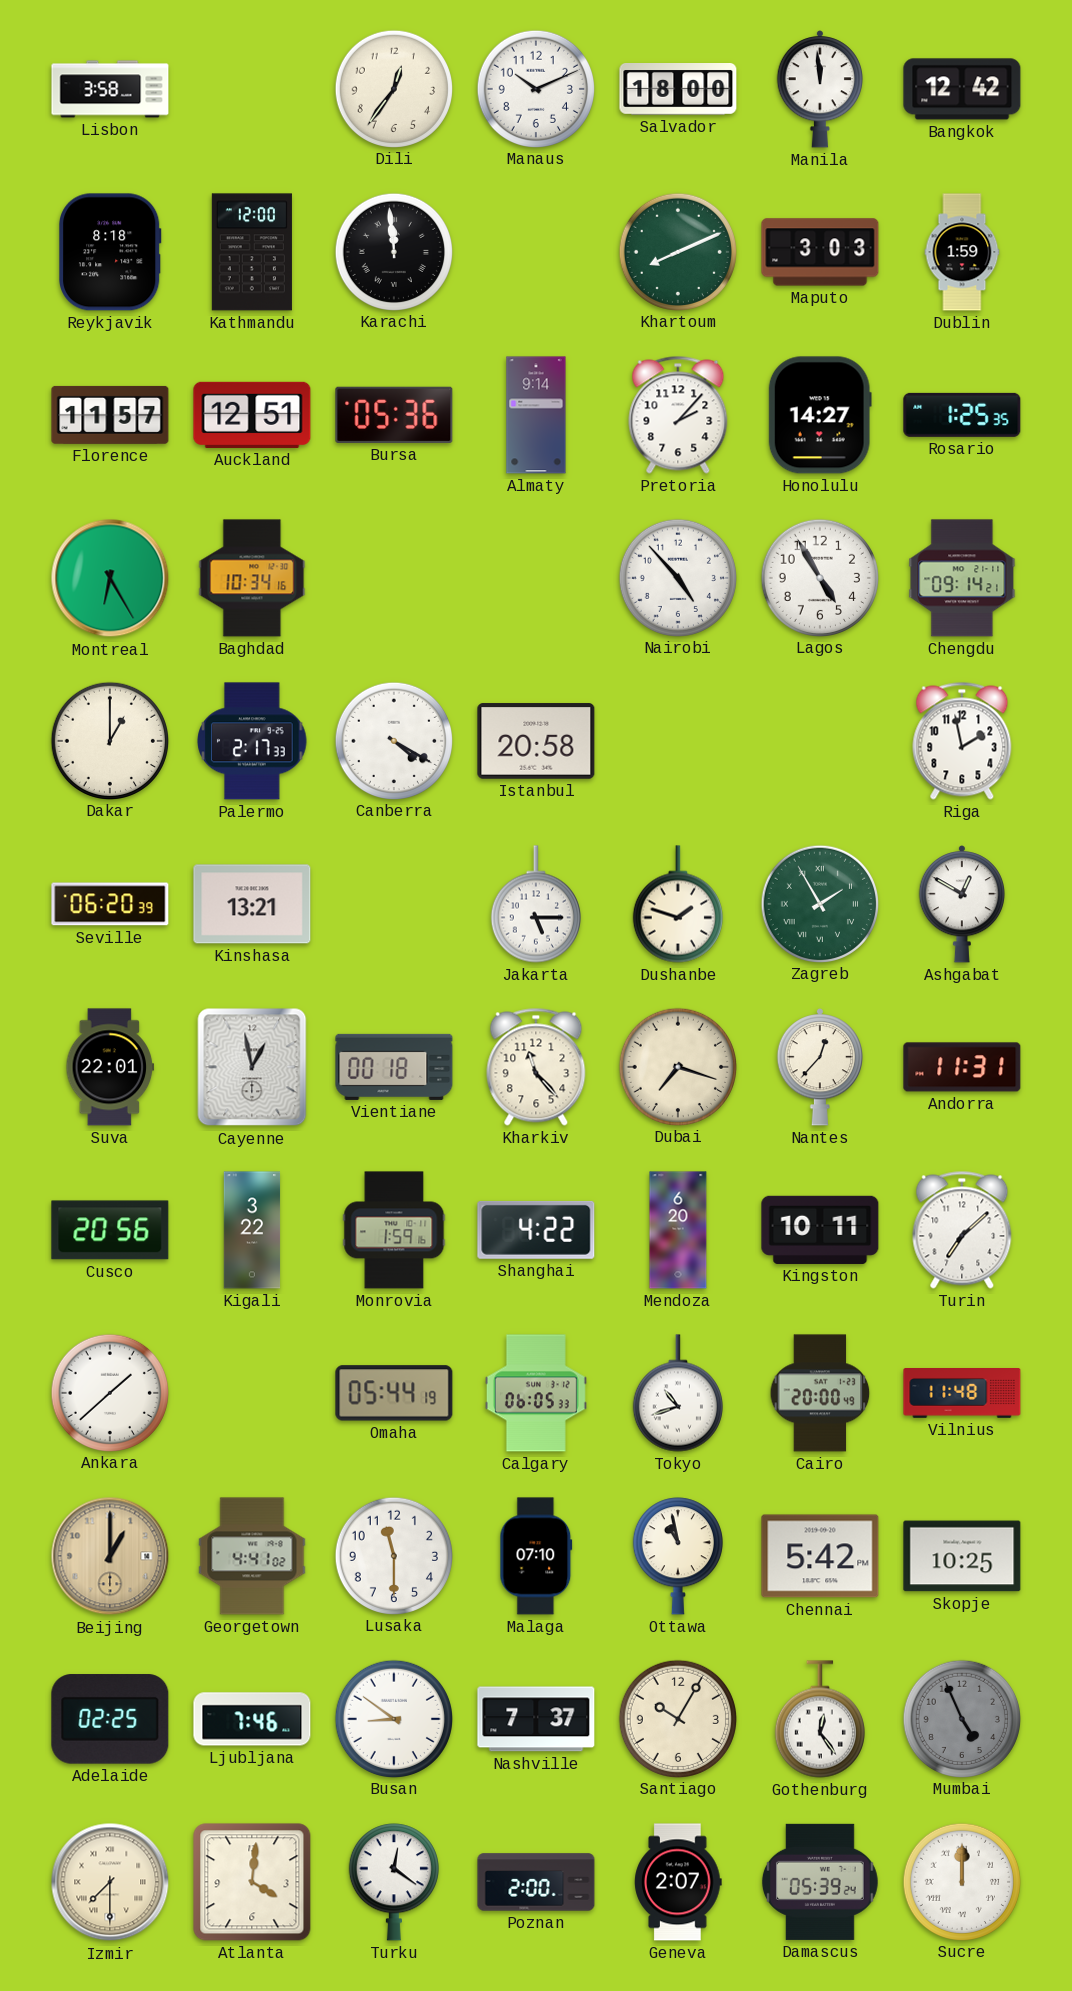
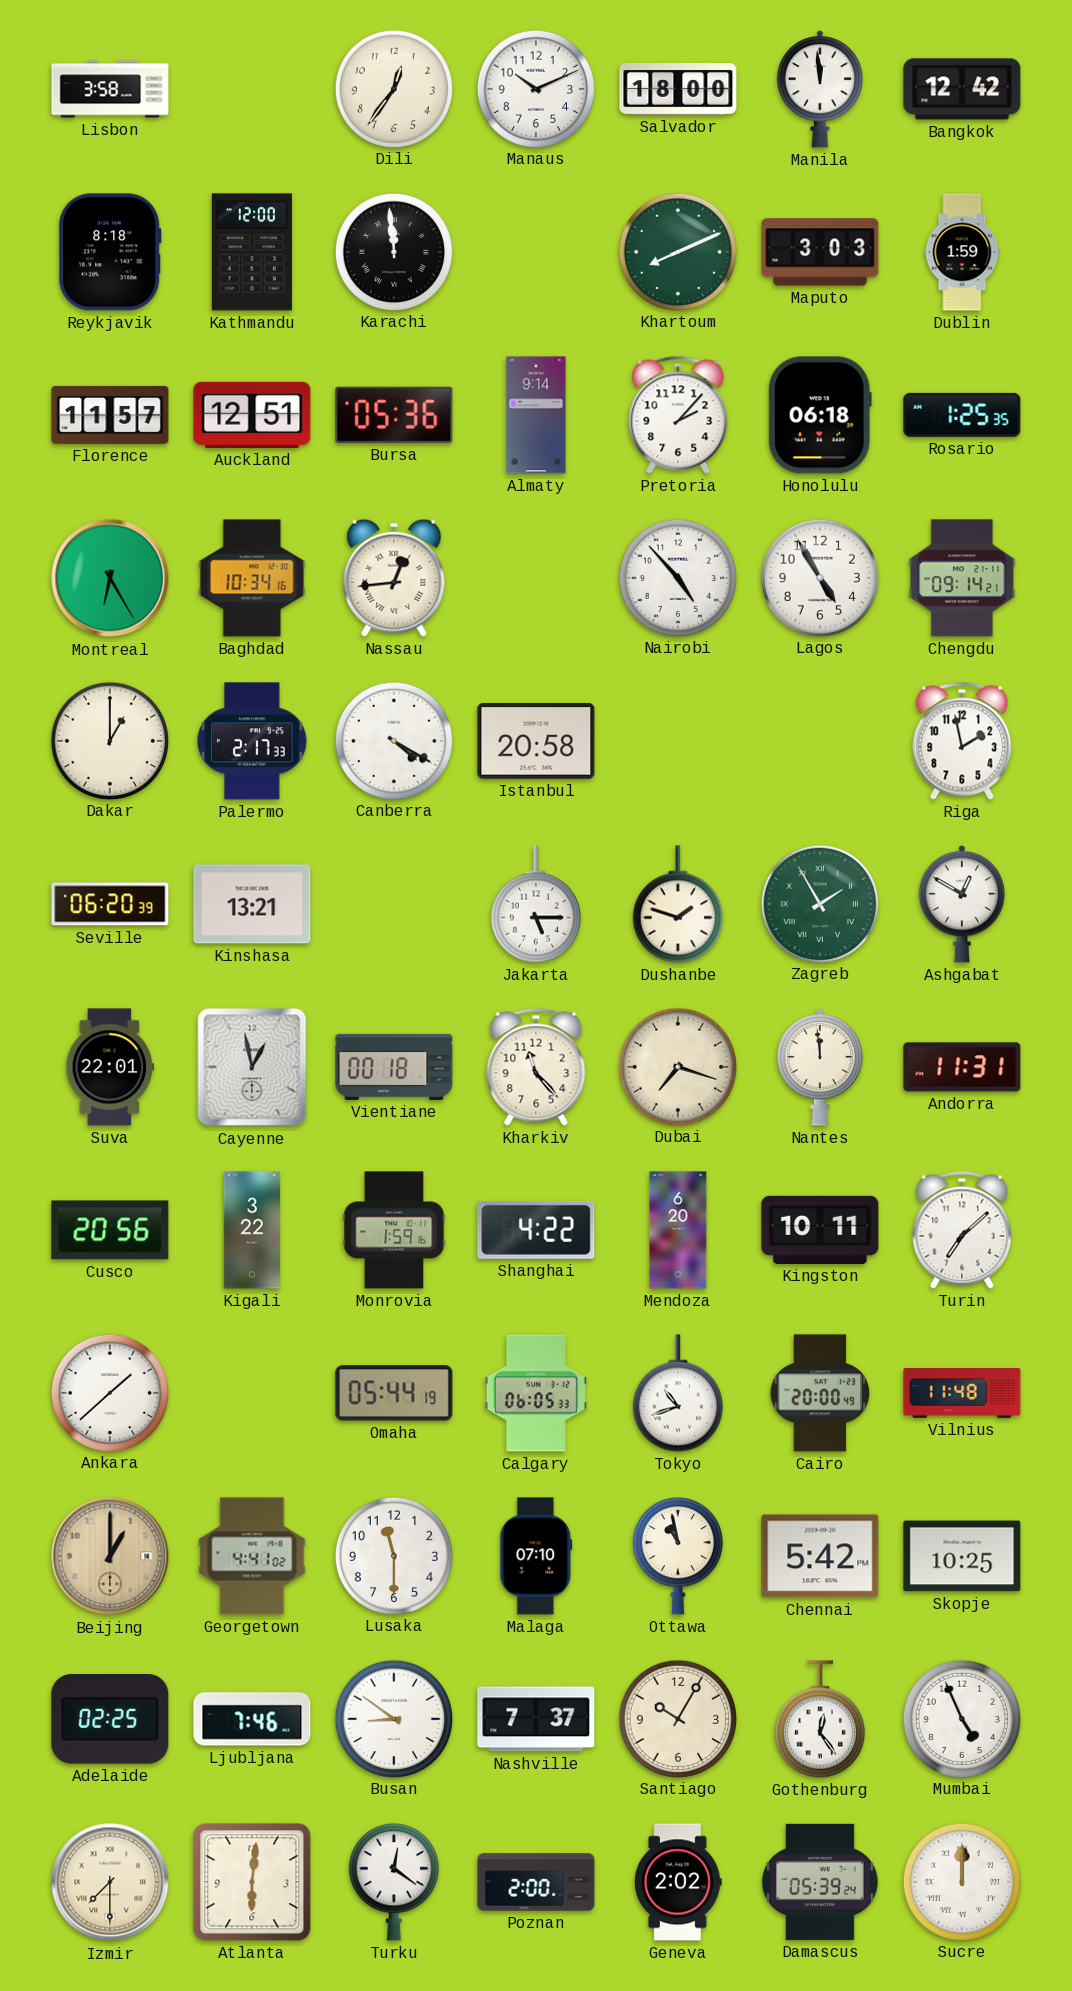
Honolulu: 14:27 -> 06:18 (820, 415)
Nassau: none -> 12:44 (394, 578)
Nantes: 12:37 -> 11:59 (820, 1068)
Mumbai dial: grey -> white (961, 1718)
Atlanta: 4:01 -> 6:01 (252, 1882)
Geneva: 2:07 -> 2:02 (678, 1882)
